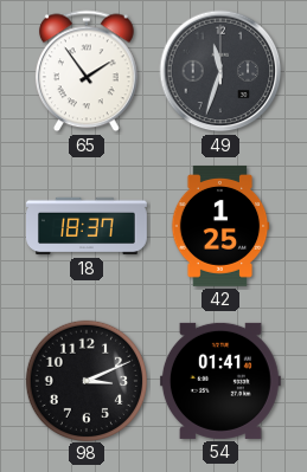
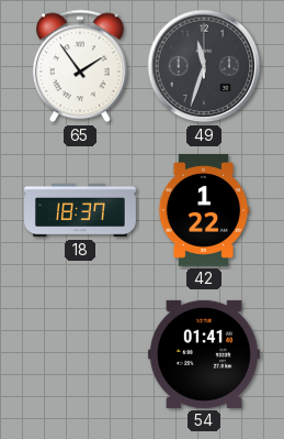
42: 1:25 -> 1:22 (204, 210)
98: 3:11 -> none (85, 380)
